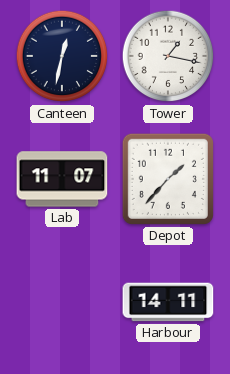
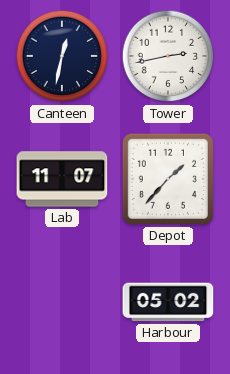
Tower: 1:17 -> 2:43 (168, 56)
Harbour: 14:11 -> 05:02 (168, 302)
